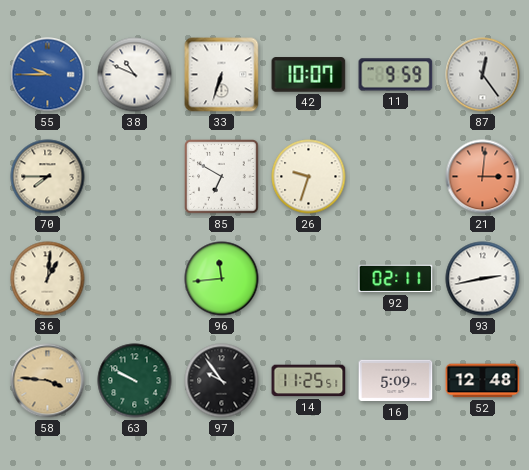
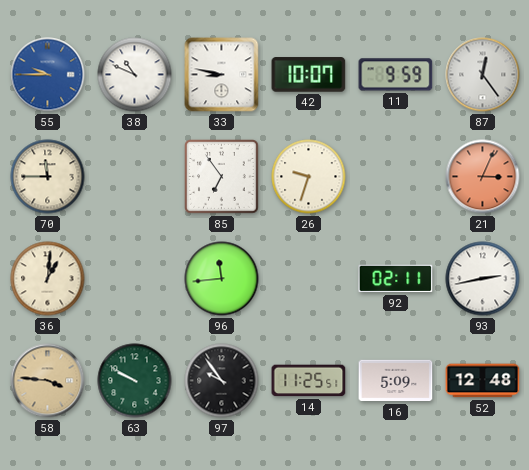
33: 6:33 -> 8:47 (222, 75)
70: 7:45 -> 11:45 (48, 177)
85: 6:50 -> 6:54 (222, 177)
21: 3:01 -> 3:04 (483, 177)
